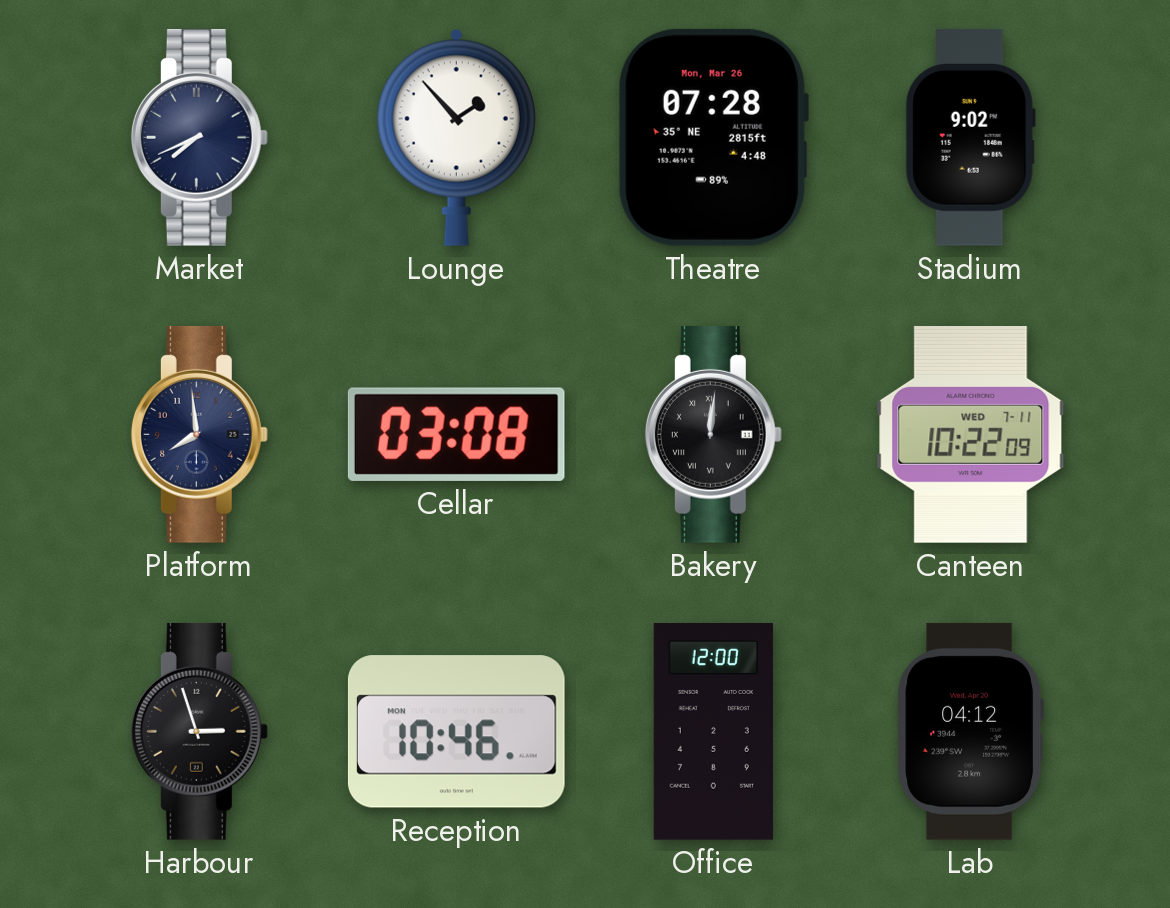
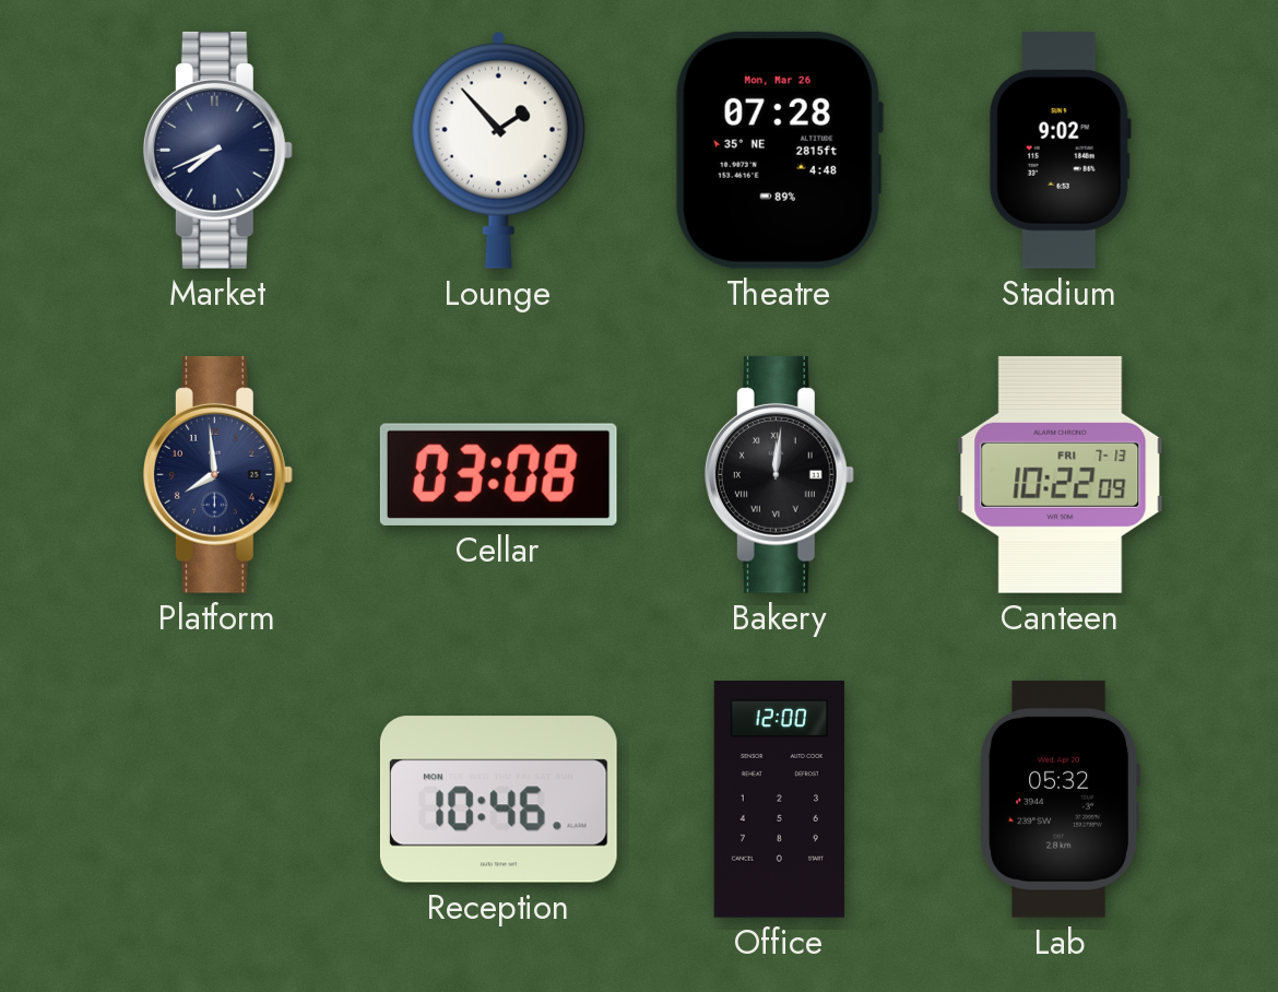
Canteen date: WED 7-11 -> FRI 7-13 (1061, 474)
Harbour: 2:57 -> none (199, 731)
Lab: 04:12 -> 05:32 (1061, 799)
